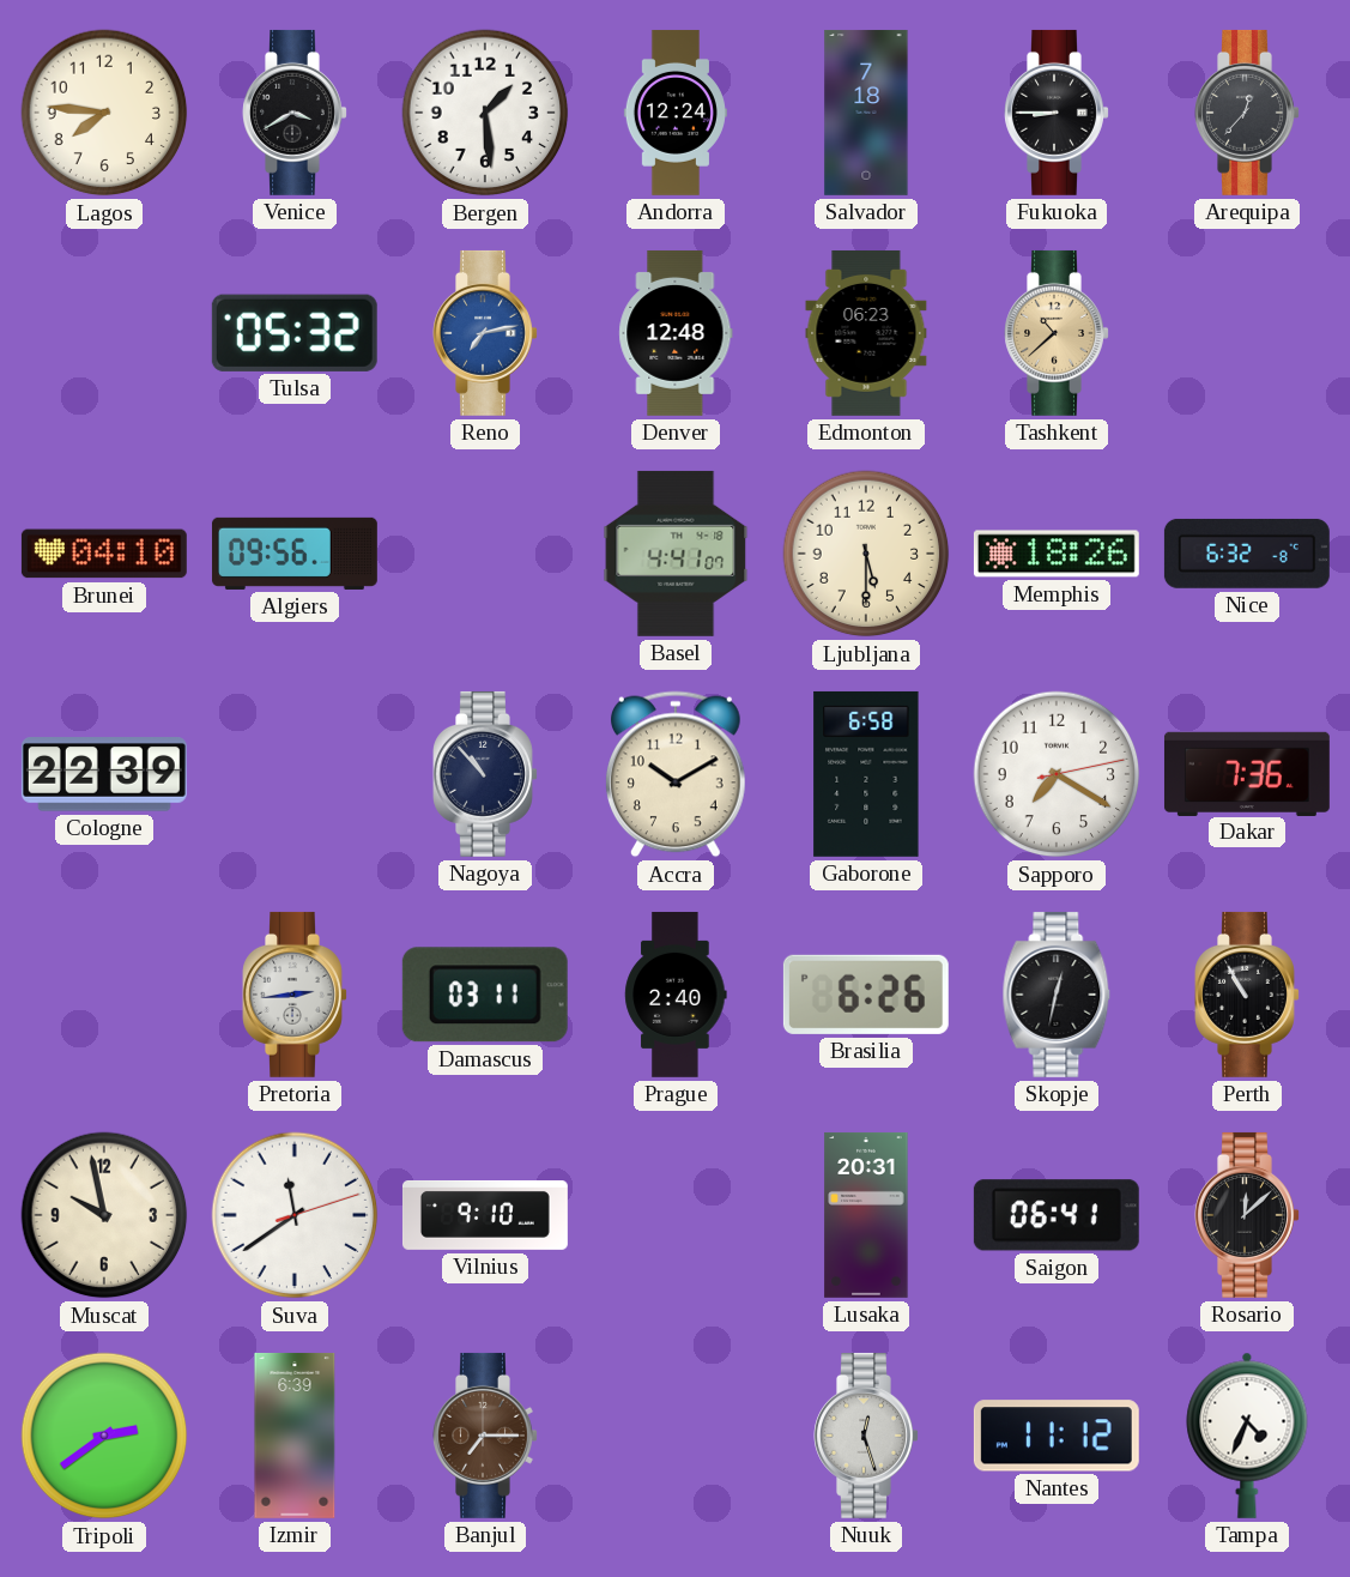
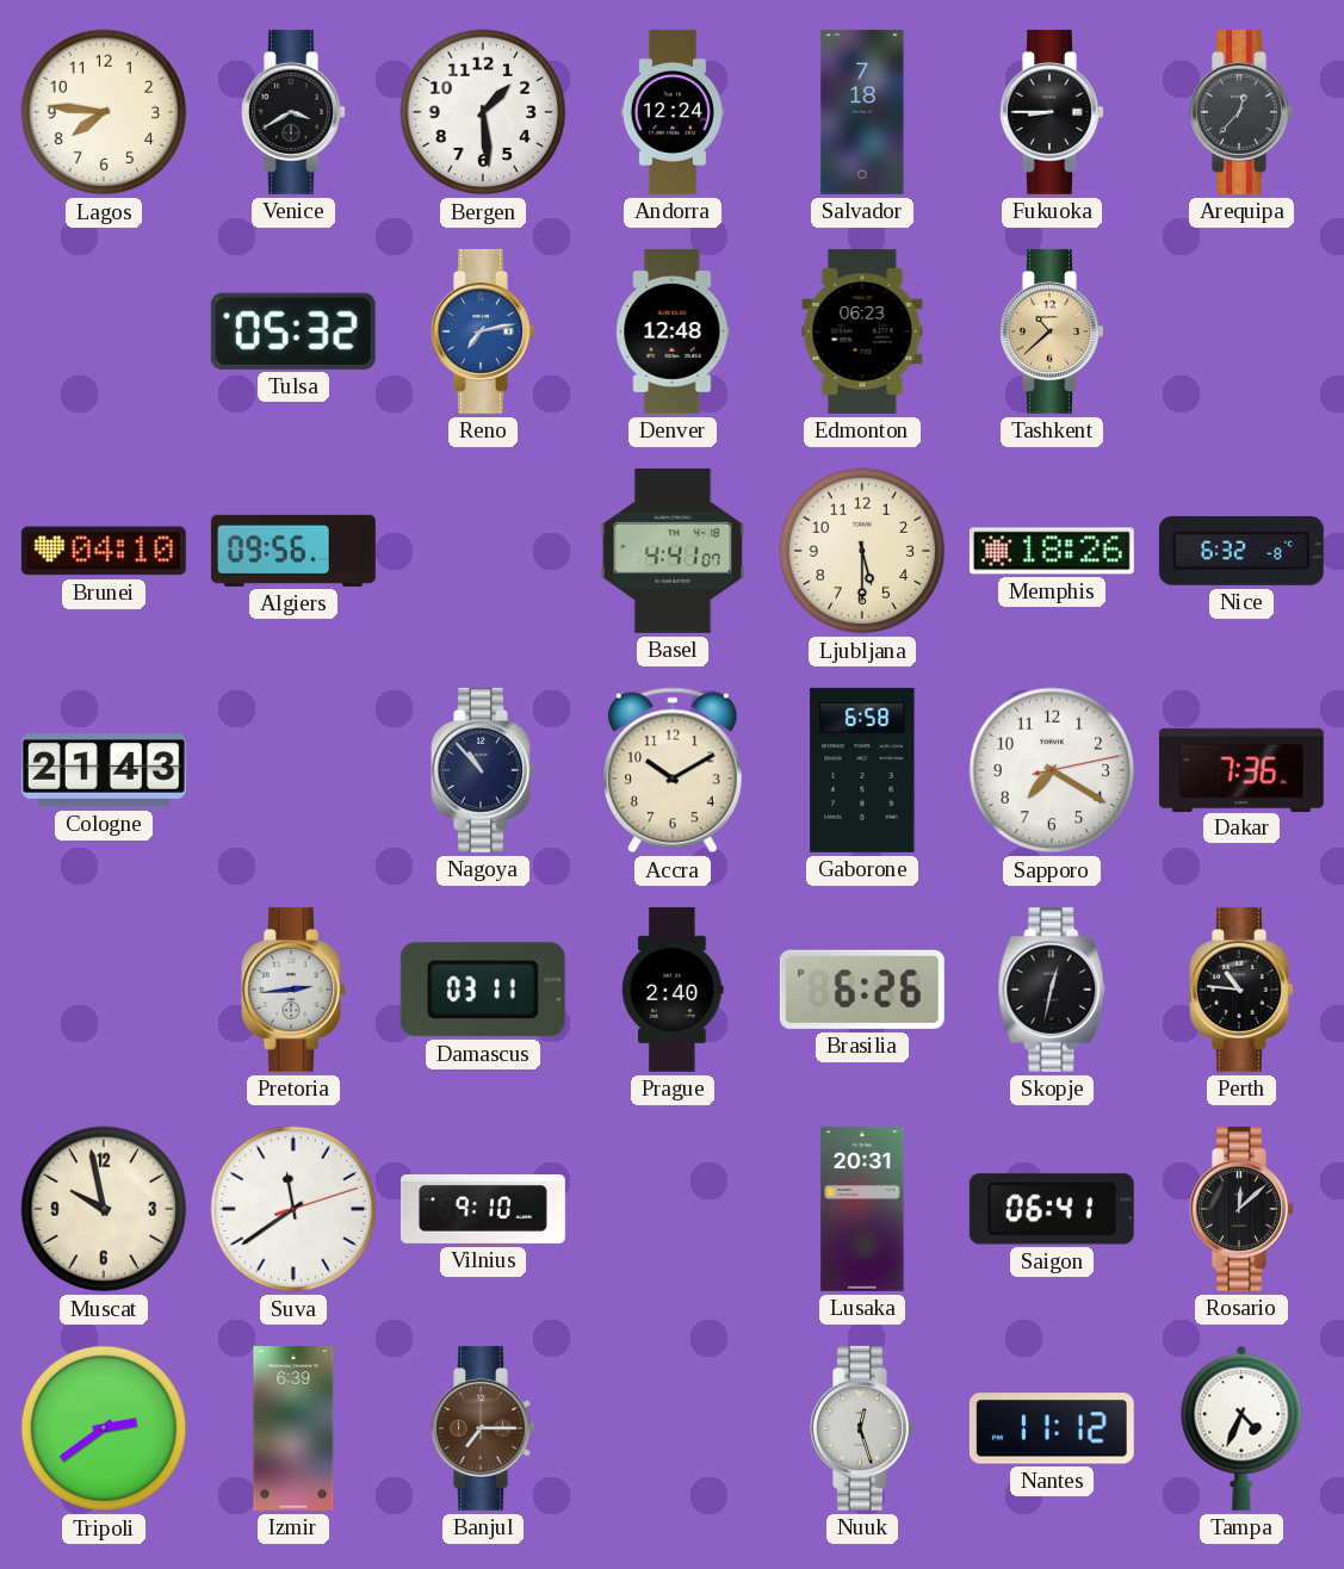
Cologne: 22:39 -> 21:43 (104, 770)
Perth: 10:55 -> 10:46 (1241, 990)
